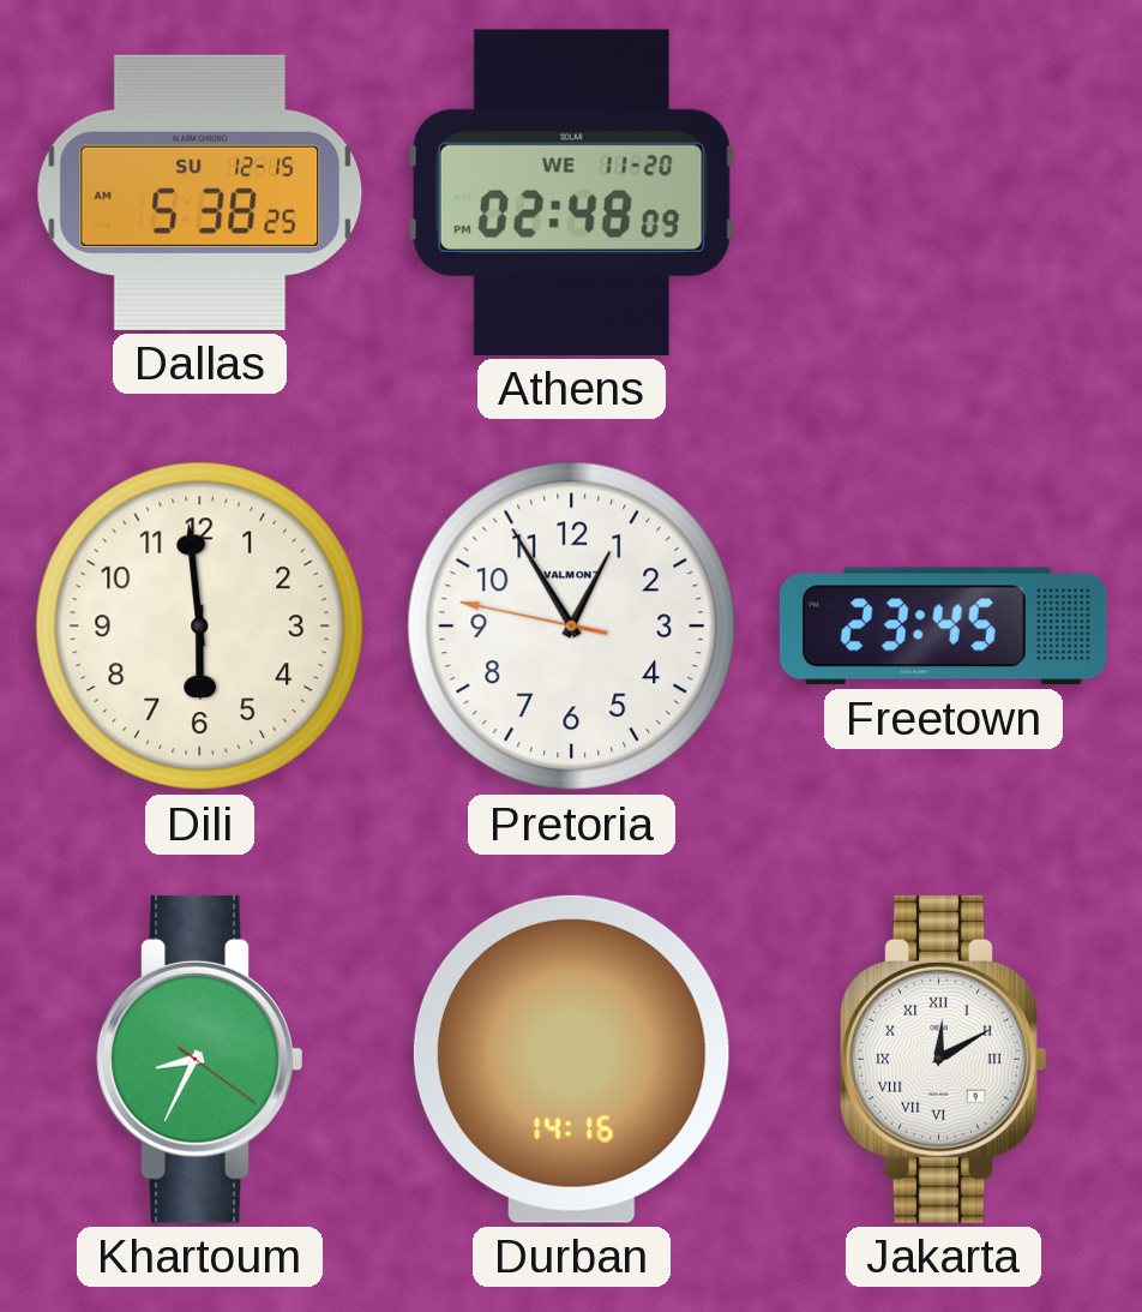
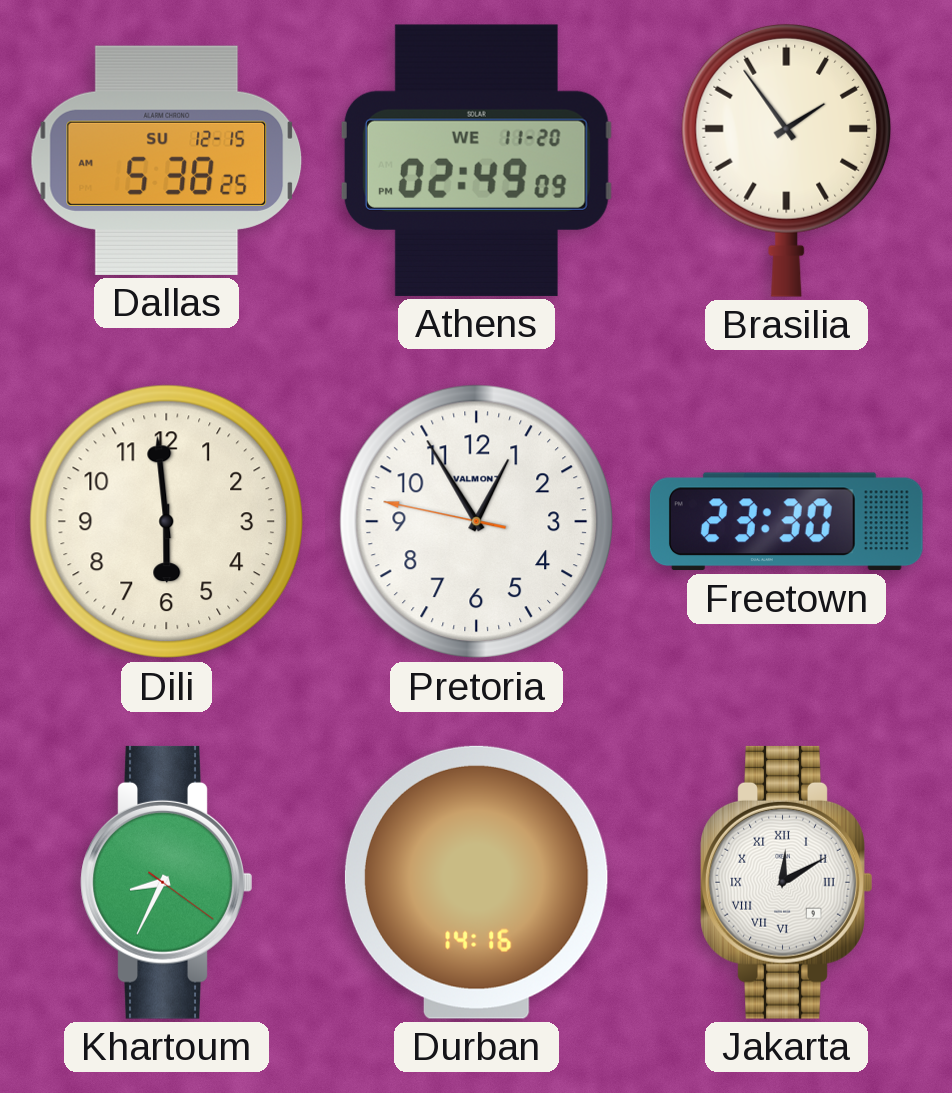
Athens: 02:48 -> 02:49 (476, 160)
Brasilia: none -> 1:54 (787, 160)
Freetown: 23:45 -> 23:30 (786, 522)
